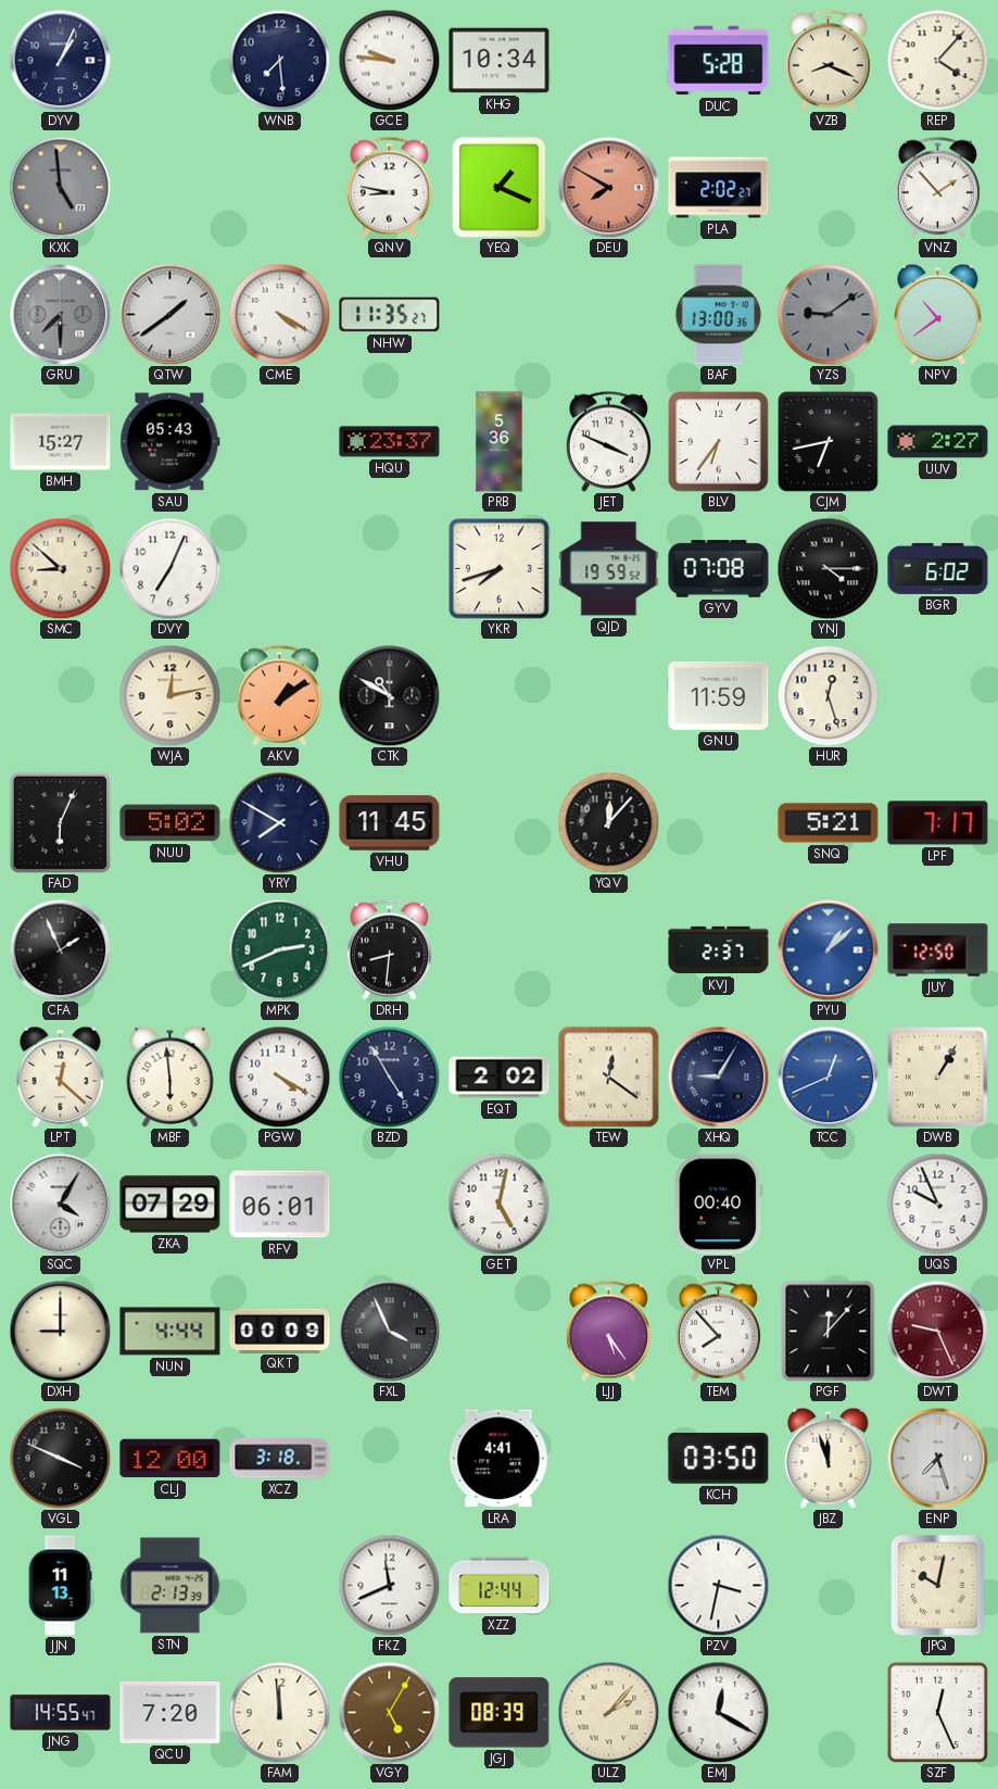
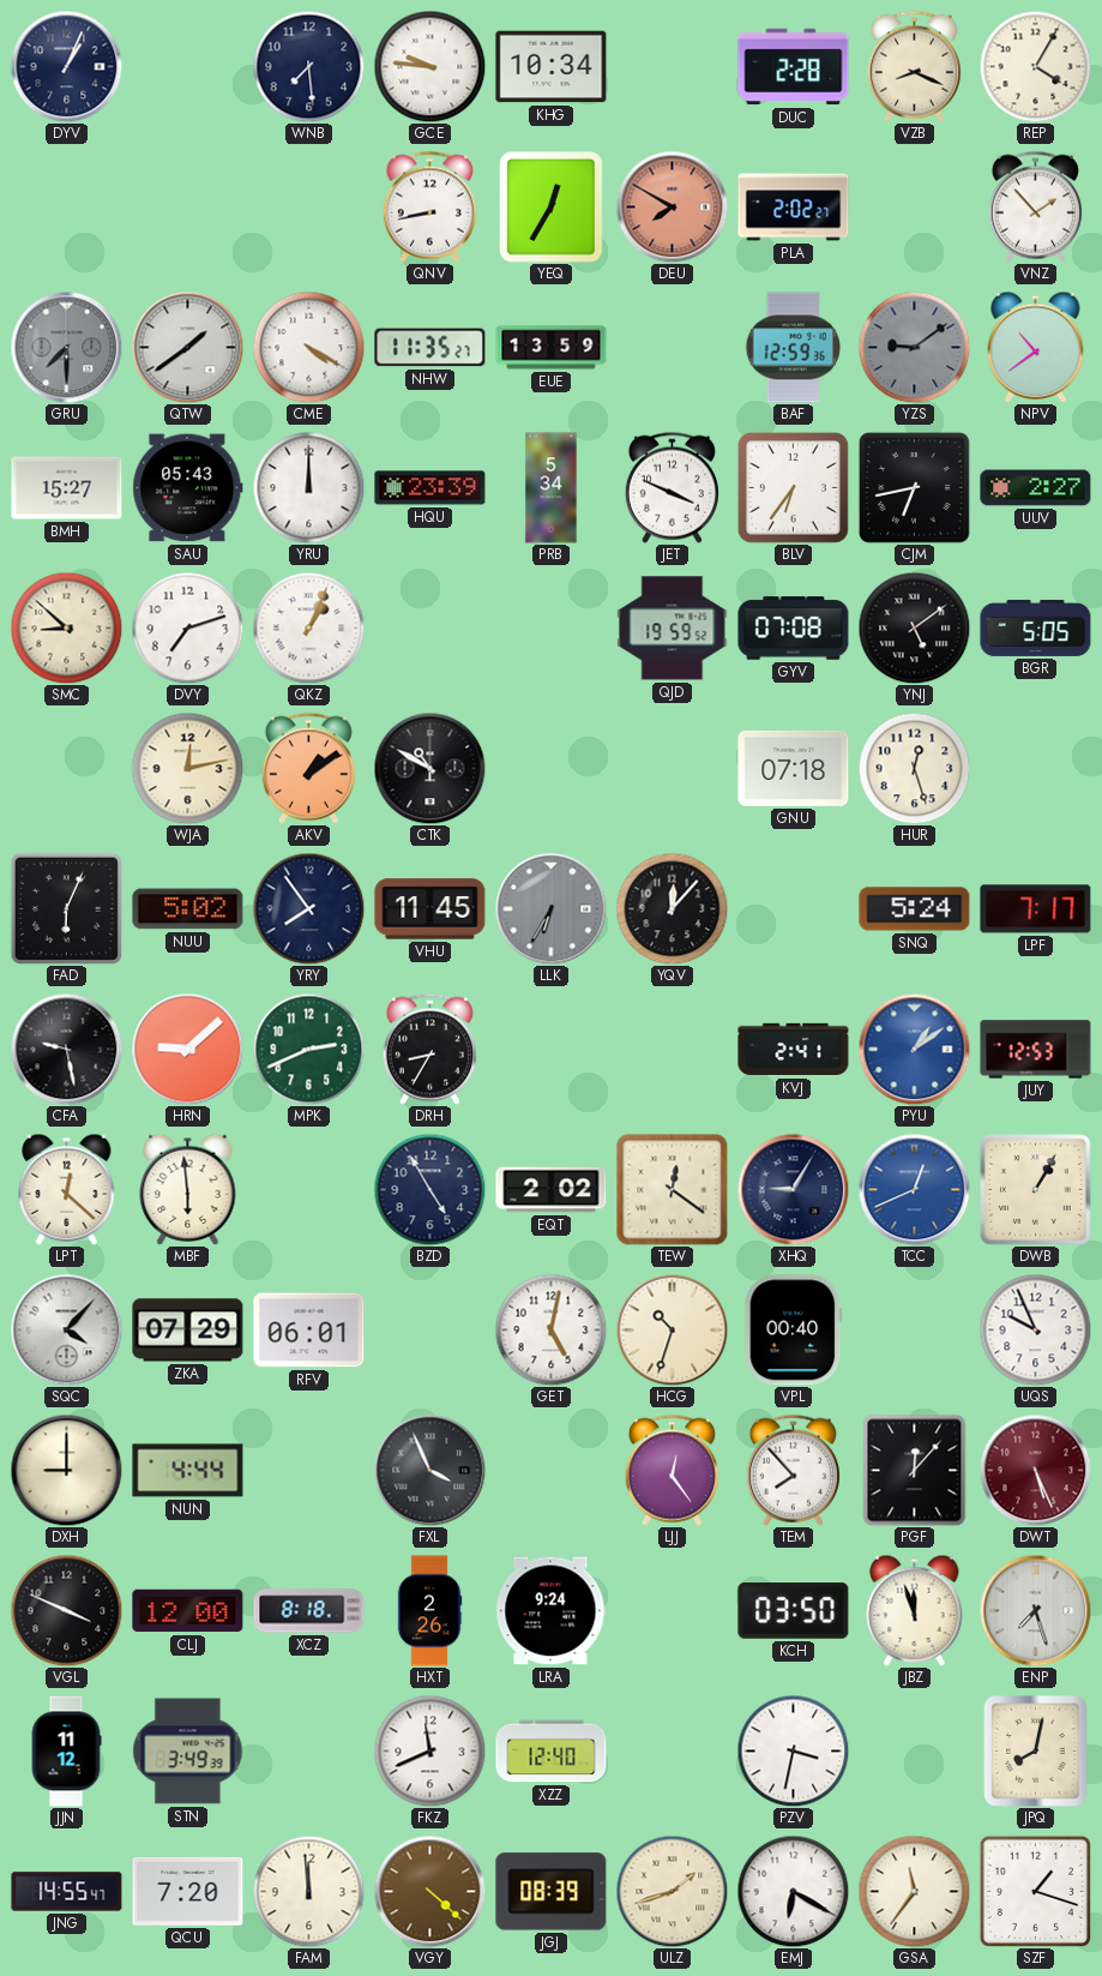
DUC: 5:28 -> 2:28 (794, 67)
REP: 4:07 -> 4:05 (1035, 66)
KXK: 4:59 -> none (60, 187)
QNV: 8:47 -> 8:43 (429, 206)
YEQ: 1:19 -> 12:35 (552, 208)
EUE: none -> 13:59 (552, 348)
BAF: 13:00 -> 12:59 (794, 348)
YRU: none -> 12:00 (308, 487)
HQU: 23:37 -> 23:39 (430, 488)
PRB: 5:36 -> 5:34 (552, 488)
DVY: 7:04 -> 7:12 (187, 627)
QKZ: none -> 1:04 (308, 627)
YKR: 7:42 -> none (500, 569)
YNJ: 4:15 -> 5:09 (914, 627)
BGR: 6:02 -> 5:05 (1036, 627)
GNU: 11:59 -> 07:18 (794, 768)
YRY: 7:50 -> 7:54 (308, 908)
LLK: none -> 6:35 (550, 908)
SNQ: 5:21 -> 5:24 (915, 909)
CFA: 1:56 -> 9:28 (66, 1049)
HRN: none -> 9:08 (187, 1049)
DRH: 8:31 -> 8:35 (429, 1049)
KVJ: 2:37 -> 2:41 (794, 1050)
PYU: 1:08 -> 1:09 (914, 1049)
JUY: 12:50 -> 12:53 (1036, 1050)
PGW: 4:20 -> none (279, 1076)
SQC: 4:05 -> 4:07 (66, 1329)
HCG: none -> 10:33 (672, 1329)
QKT: 00:09 -> none (280, 1331)
LJJ: 5:24 -> 12:24 (672, 1470)
DWT: 9:26 -> 5:26 (1035, 1470)
XCZ: 3:18 -> 8:18 (309, 1611)
HXT: none -> 2:26 (429, 1611)
LRA: 4:41 -> 9:24 (552, 1611)
JJN: 11:13 -> 11:12 (66, 1752)
STN: 2:13 -> 3:49 (188, 1752)
XZZ: 12:44 -> 12:40 (552, 1752)
JPQ: 10:02 -> 8:02 (1036, 1752)
VGY: 5:05 -> 4:22 (429, 1891)
ULZ: 2:07 -> 1:42 (672, 1891)
EMJ: 12:20 -> 6:20 (793, 1891)
GSA: none -> 11:36 (914, 1891)
SZF: 12:26 -> 1:18 (1035, 1891)
